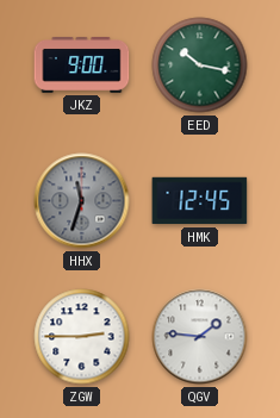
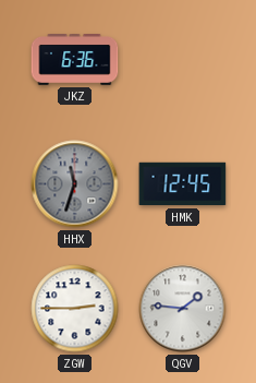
JKZ: 9:00 -> 6:36 (75, 60)
EED: 10:17 -> none (200, 65)
